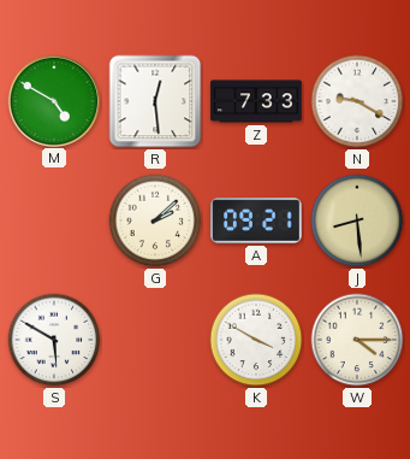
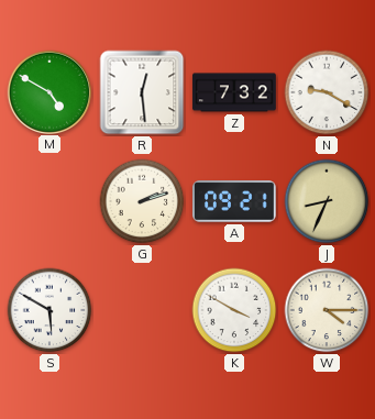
Z: 7:33 -> 7:32 (234, 92)
G: 2:08 -> 2:12 (142, 201)
J: 8:29 -> 8:34 (327, 201)
